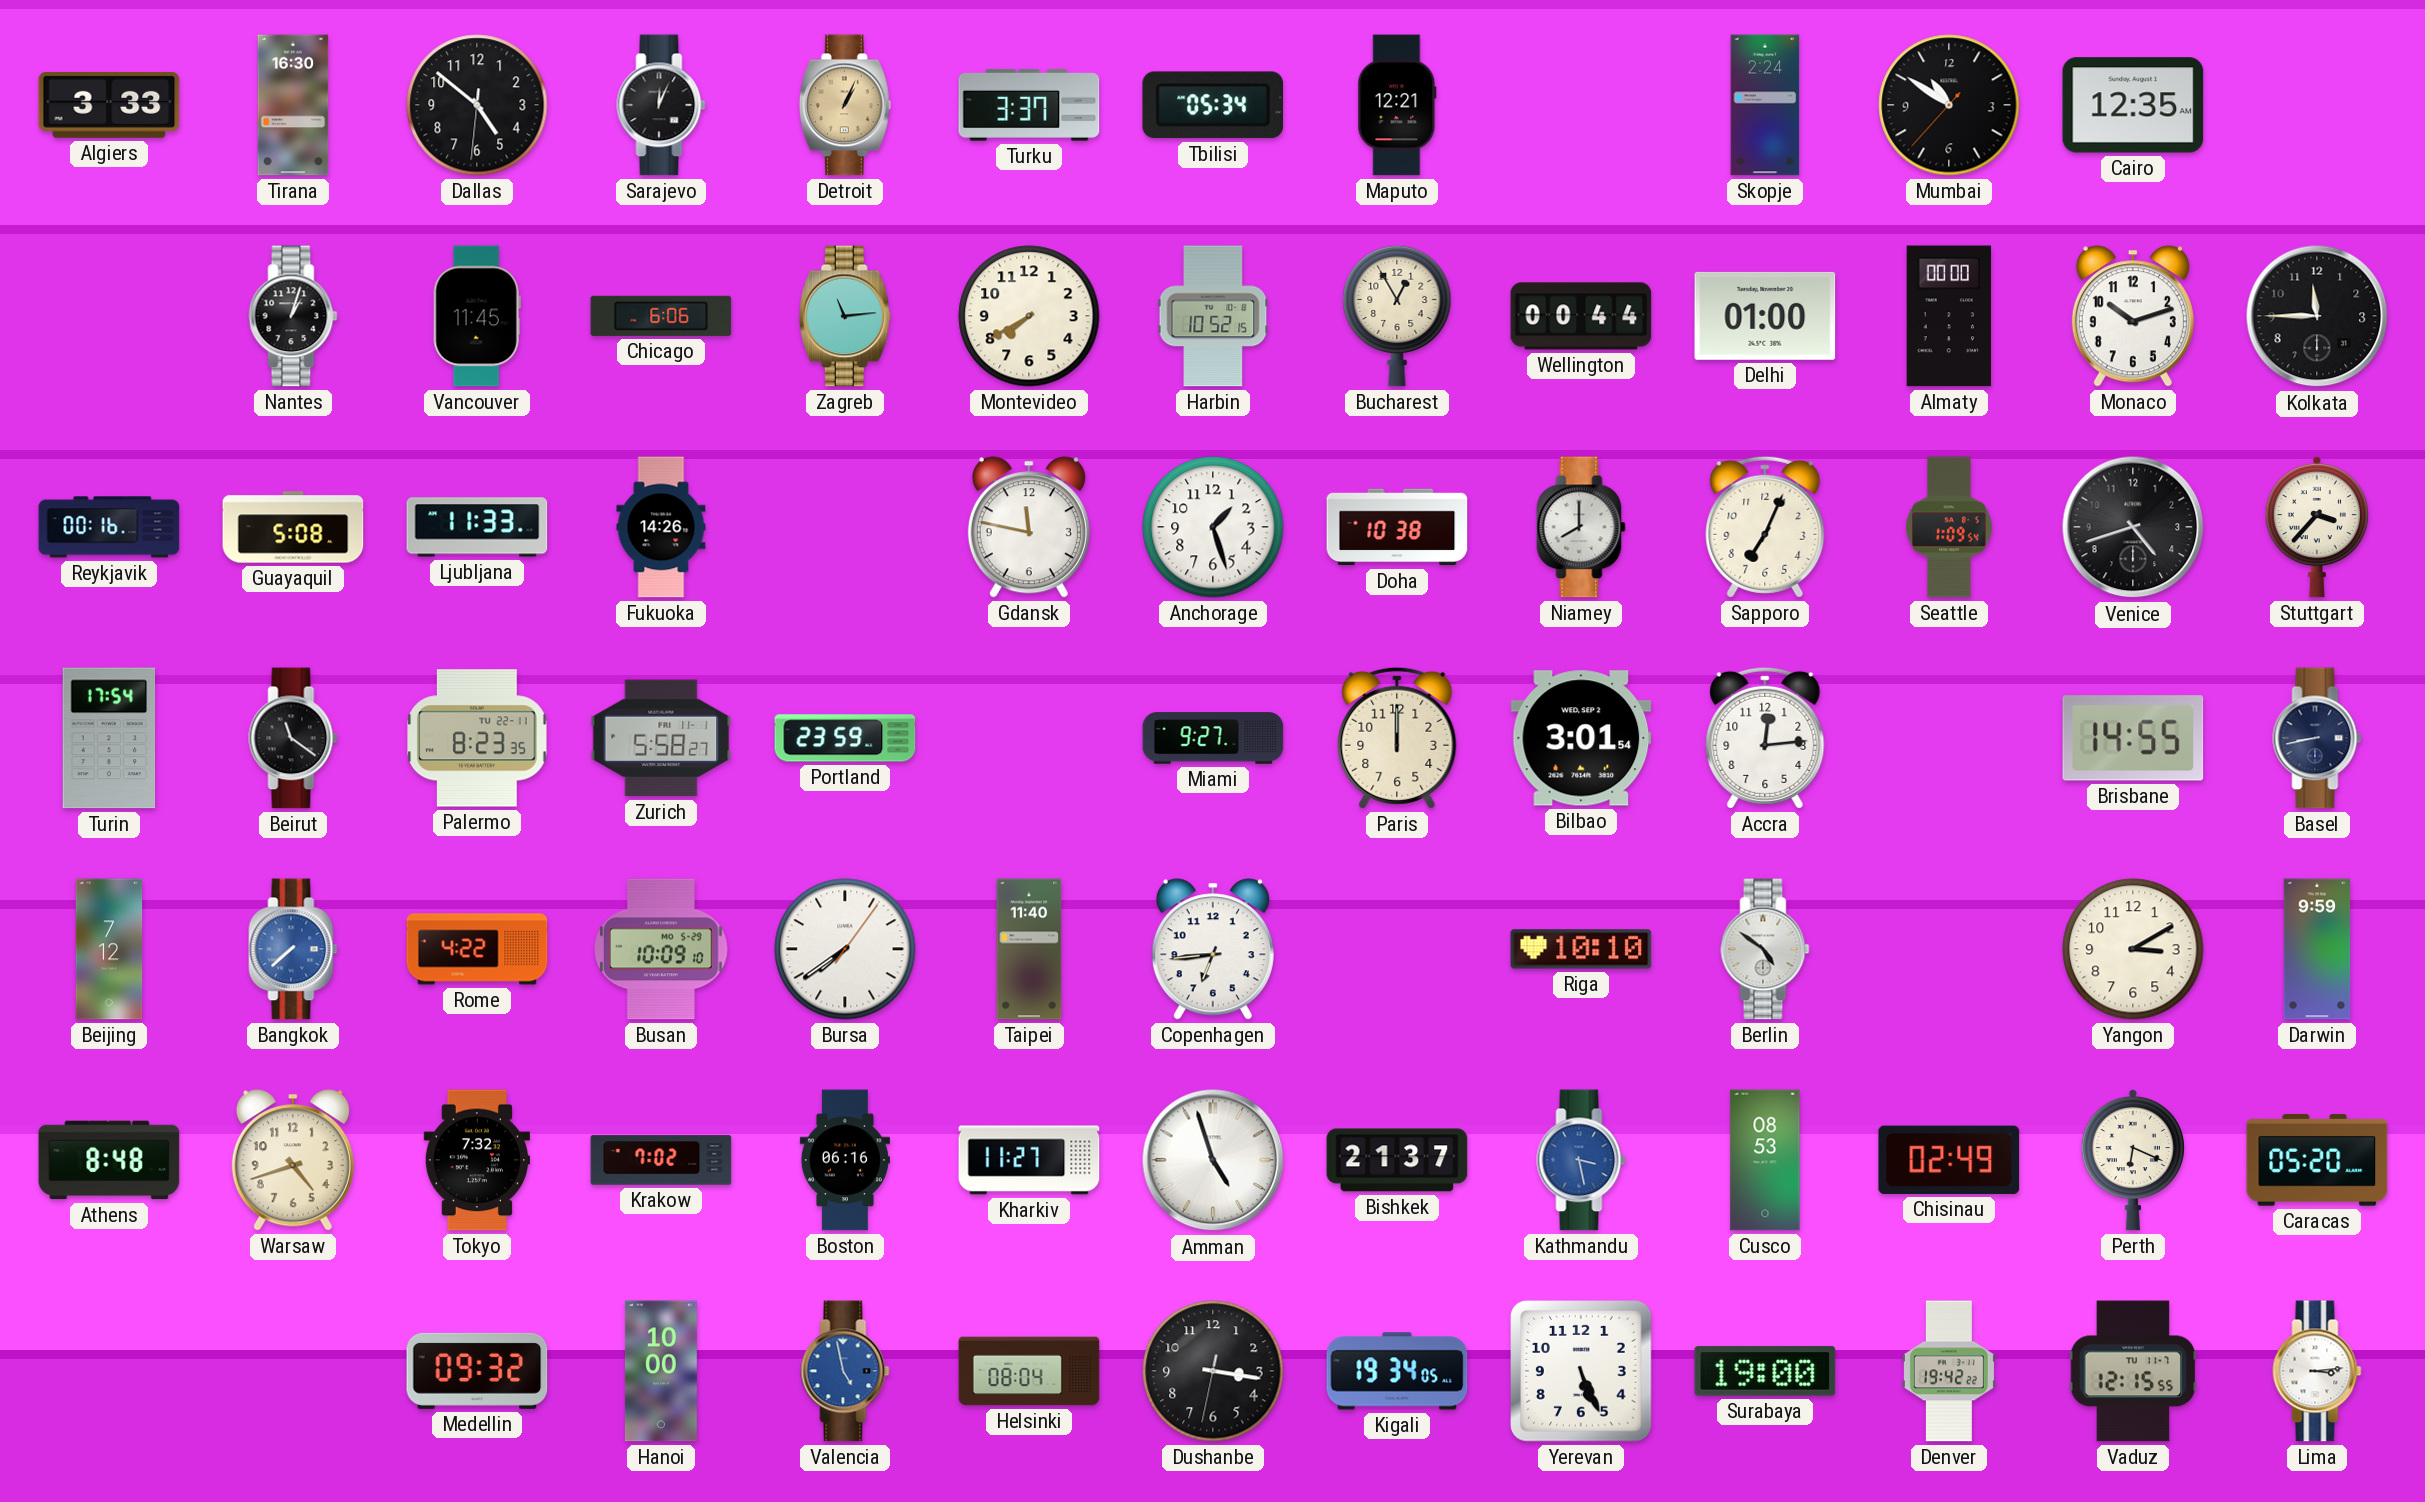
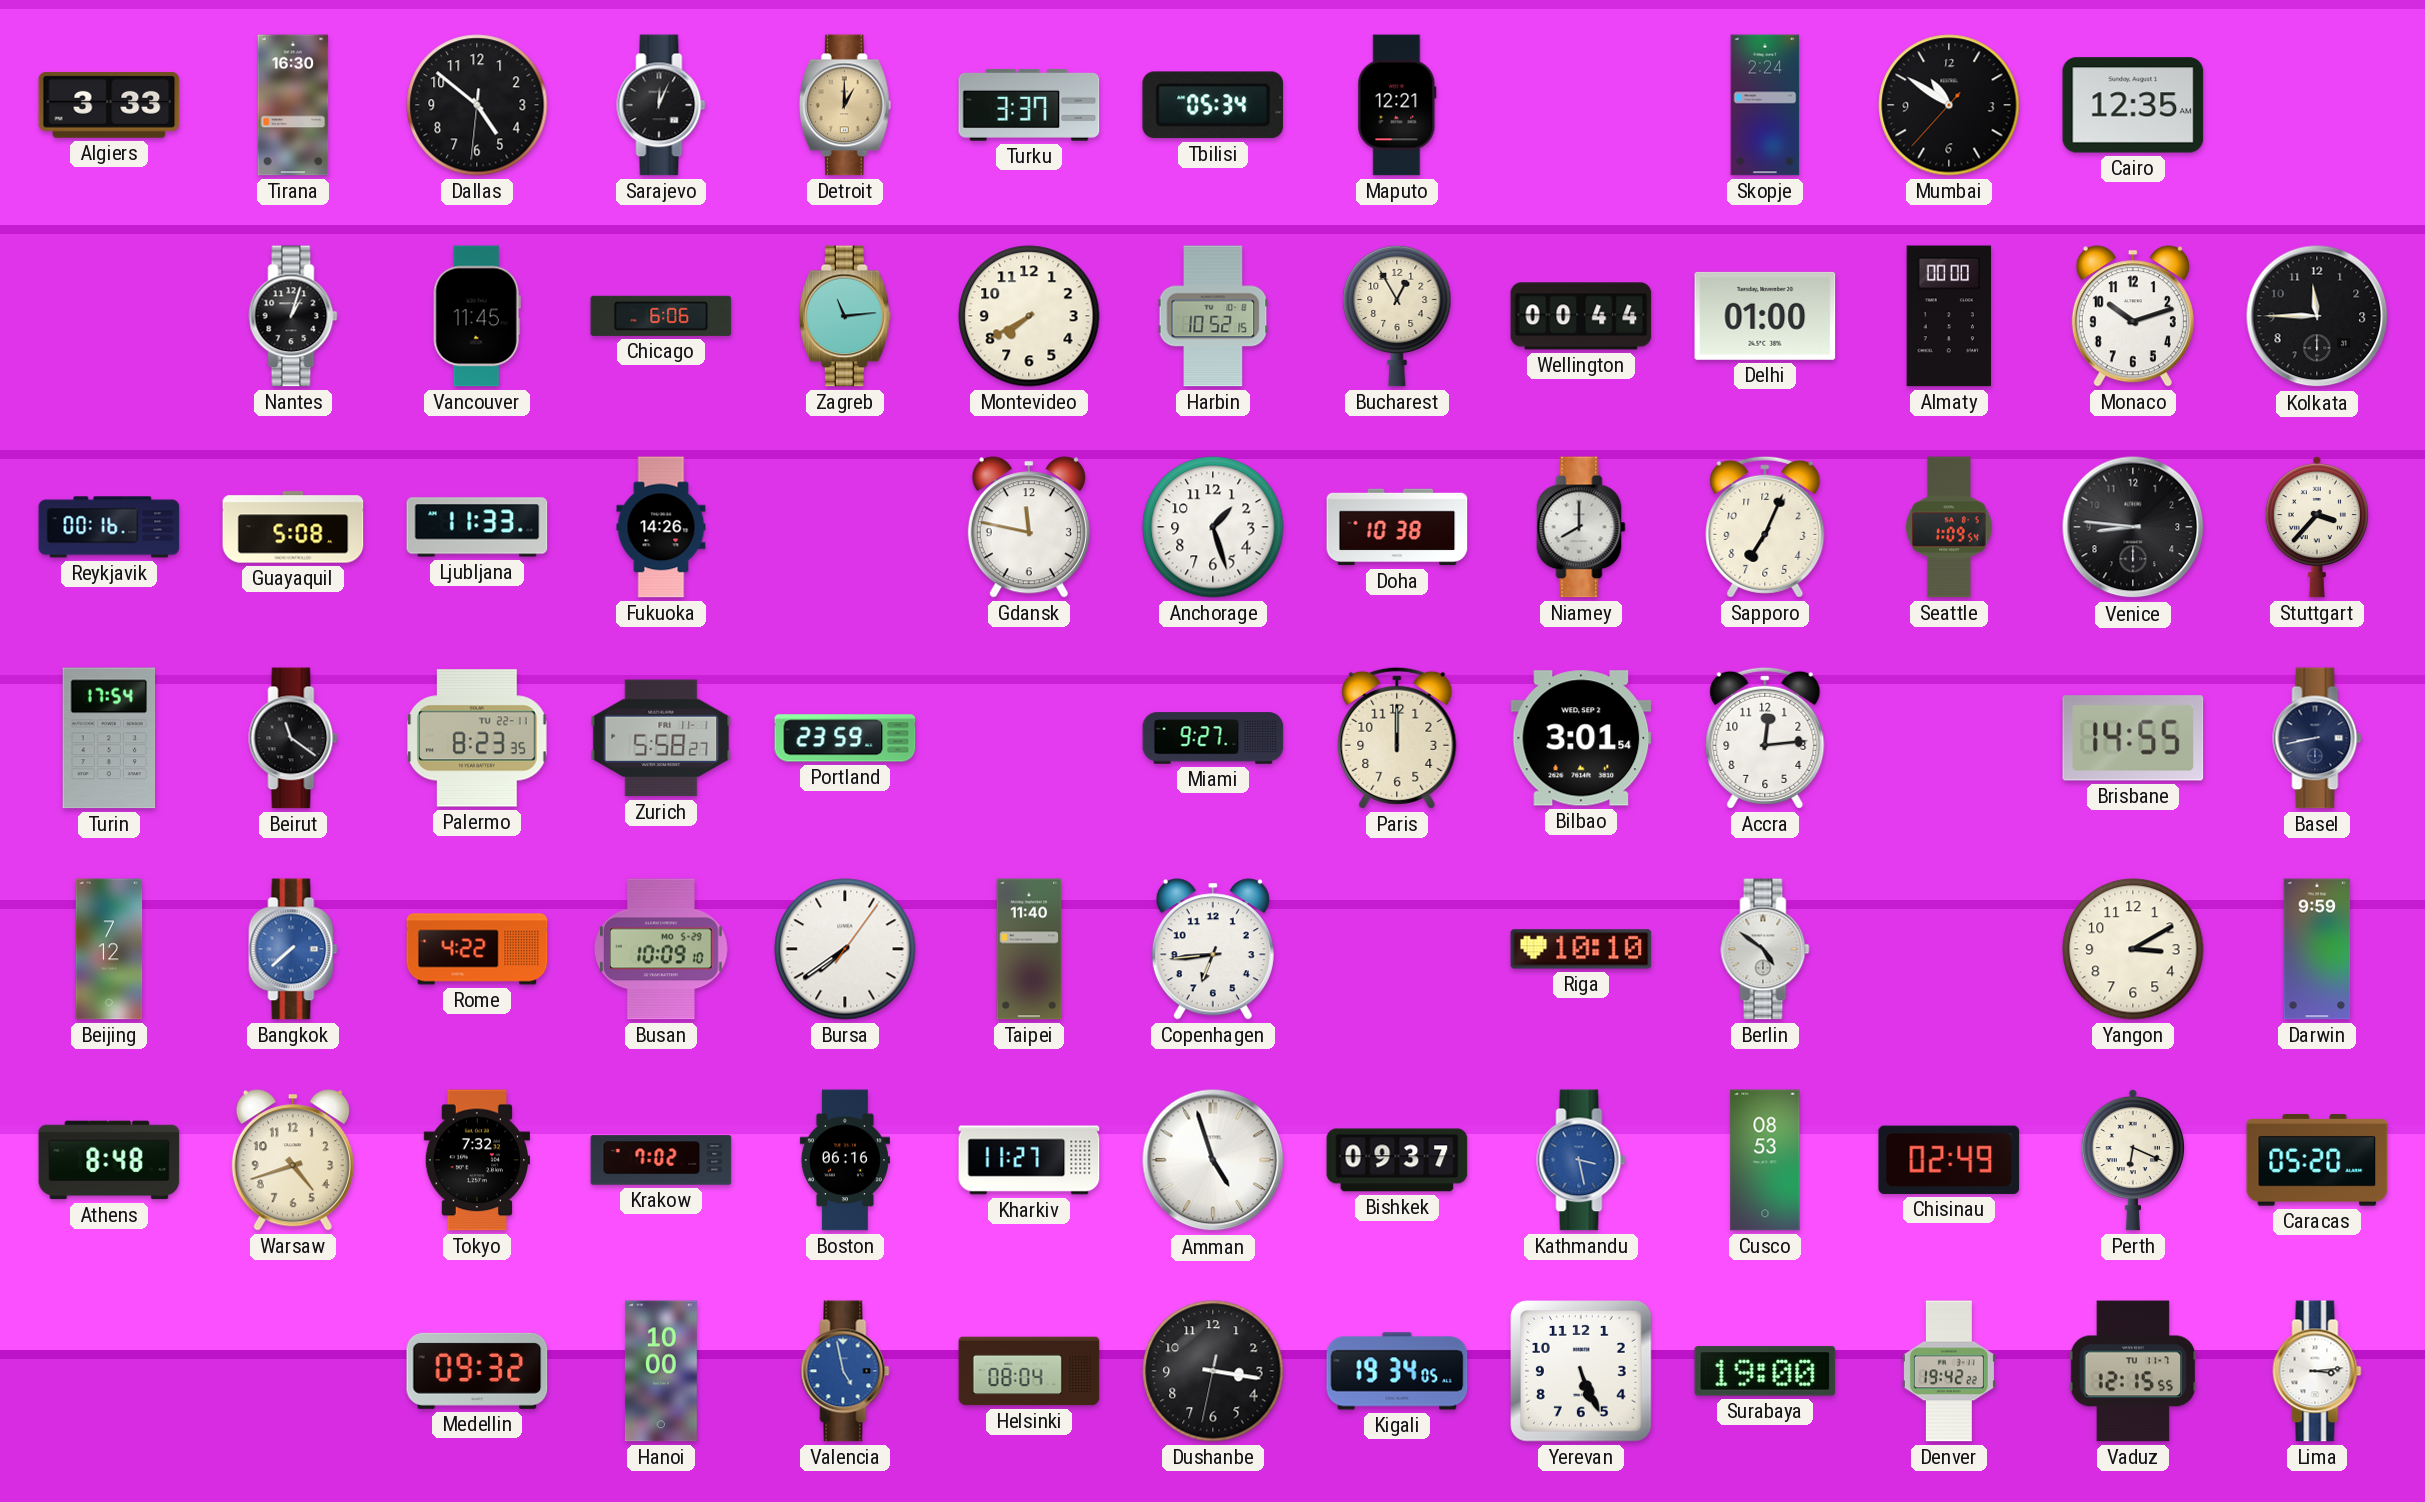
Detroit: 1:04 -> 1:00 (845, 105)
Venice: 4:42 -> 8:46 (2133, 527)
Bishkek: 21:37 -> 09:37 (1397, 1160)
